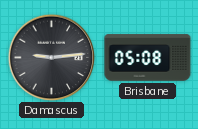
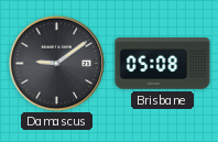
Damascus: 9:14 -> 9:09 (56, 63)
